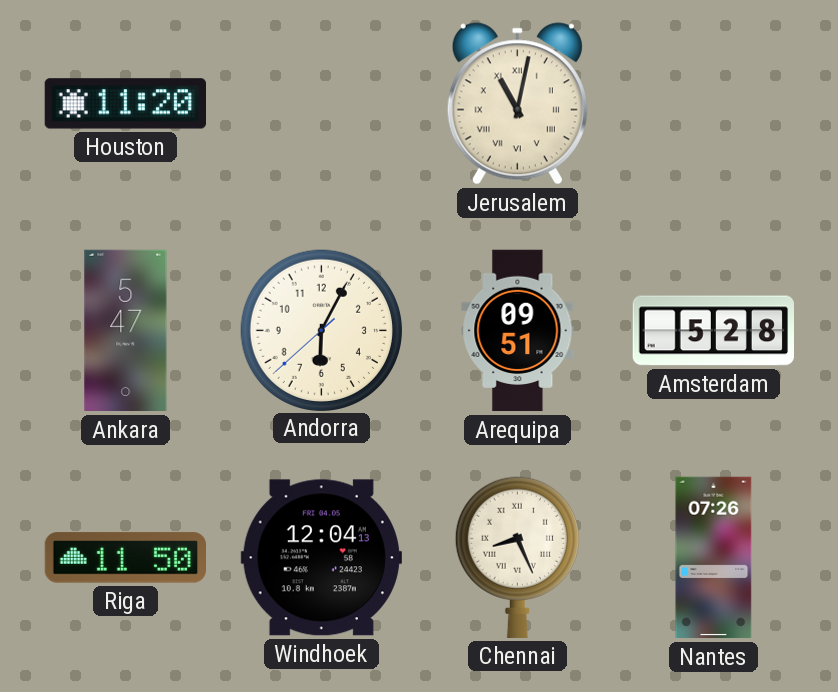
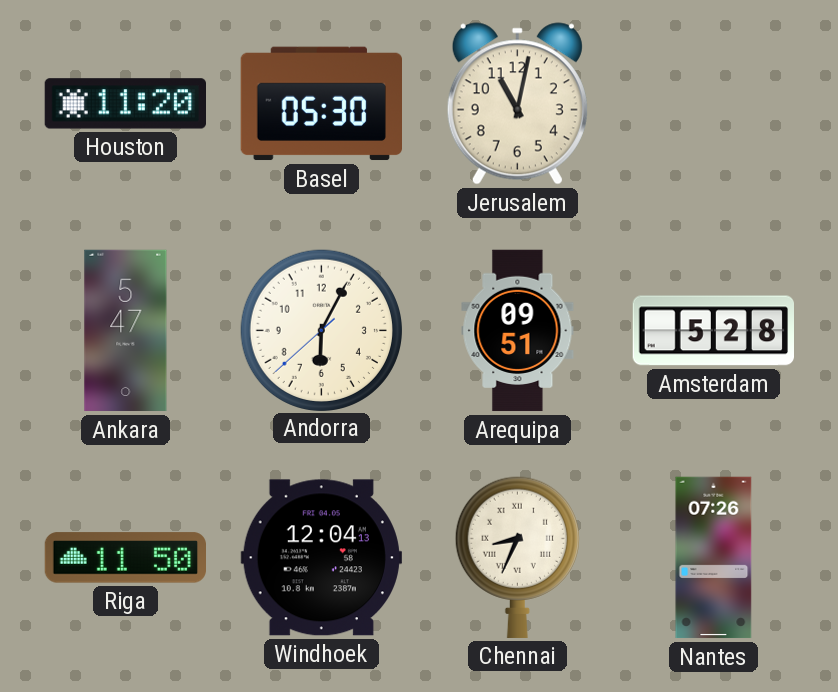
Basel: none -> 05:30 (321, 104)
Jerusalem numerals: Roman -> Arabic (517, 104)
Chennai: 8:26 -> 8:34 (517, 557)
